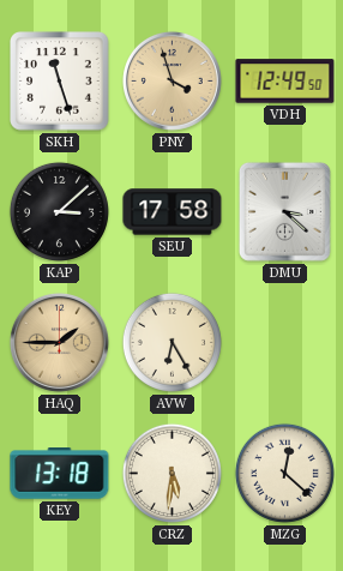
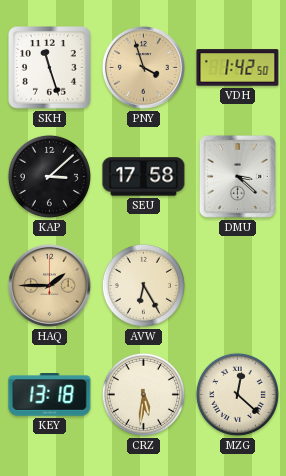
VDH: 12:49 -> 1:42 (238, 68)
